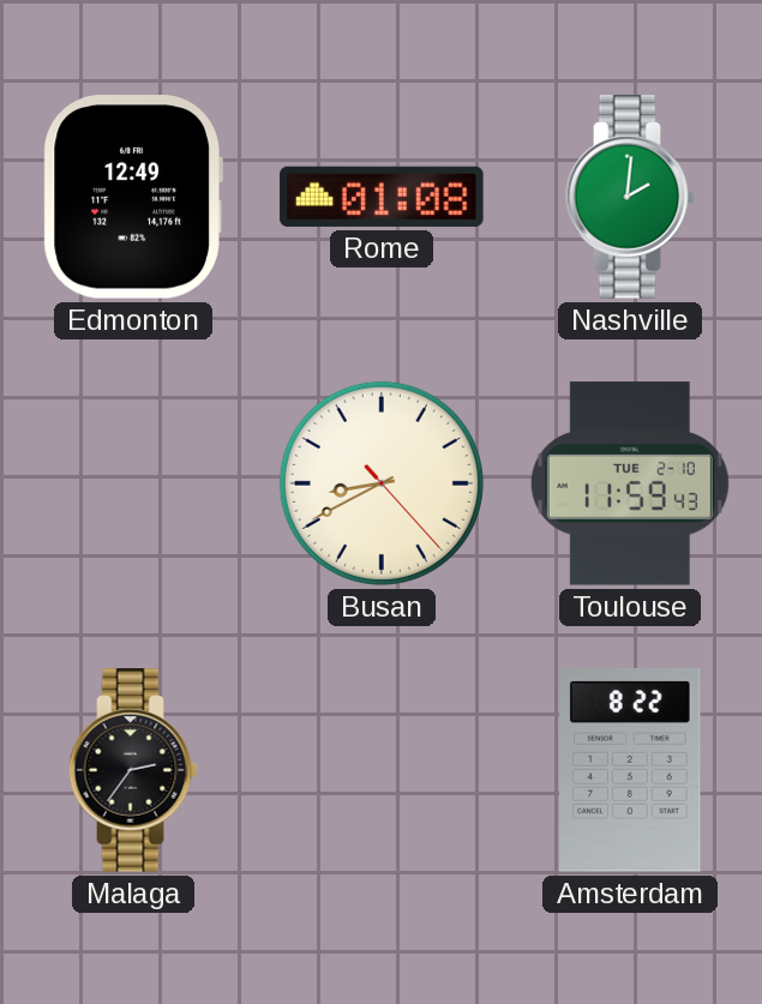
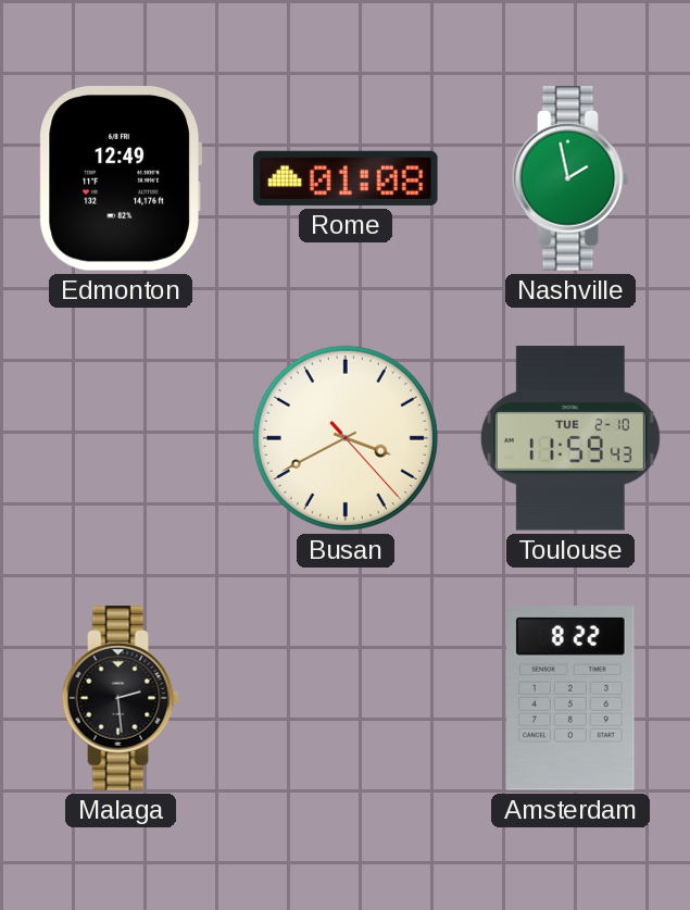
Nashville: 2:01 -> 1:58 (570, 178)
Busan: 8:40 -> 3:40 (346, 438)
Malaga: 2:36 -> 2:29 (121, 698)
